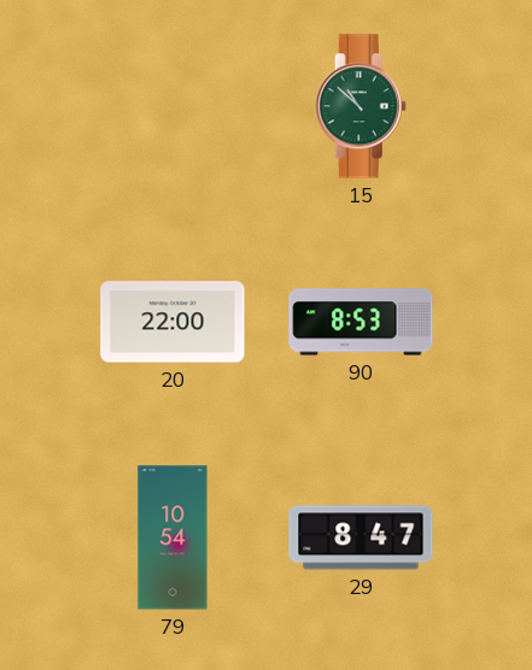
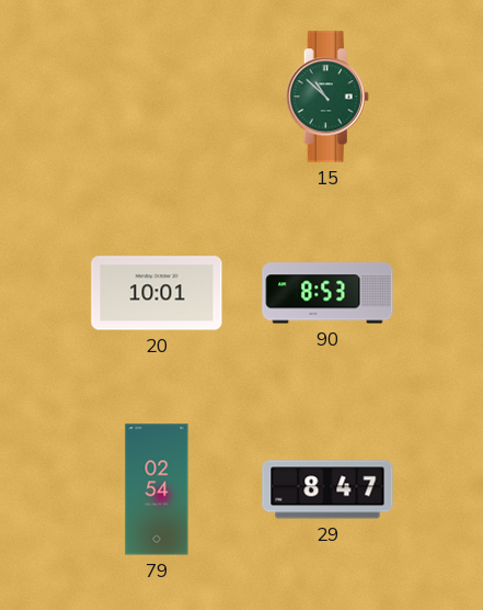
20: 22:00 -> 10:01 (157, 293)
79: 10:54 -> 02:54 (157, 489)
